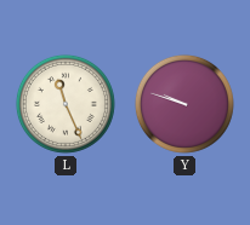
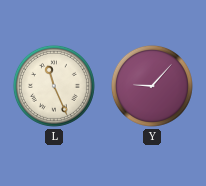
Y: 9:48 -> 9:07 (152, 86)
